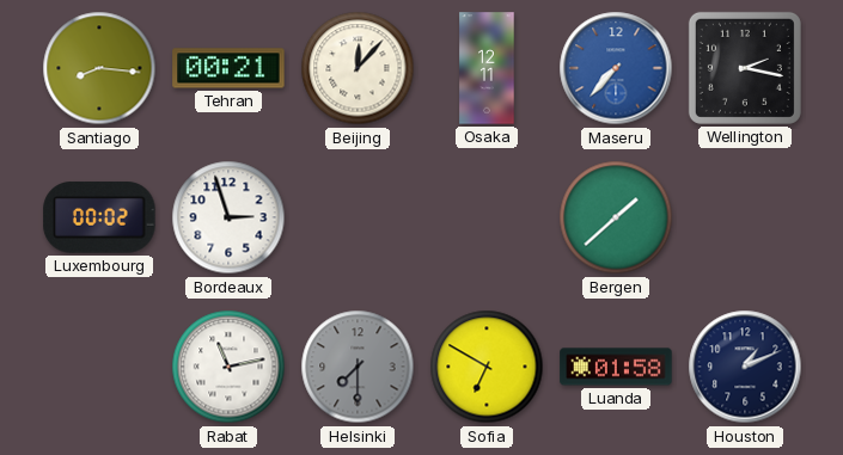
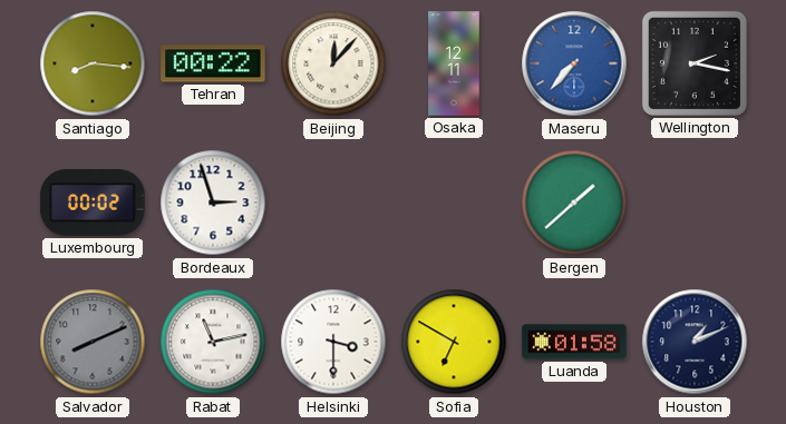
Tehran: 00:21 -> 00:22 (213, 63)
Salvador: none -> 8:11 (93, 342)
Helsinki: 7:30 -> 3:30 (333, 342)
Helsinki dial: grey -> white (333, 342)
